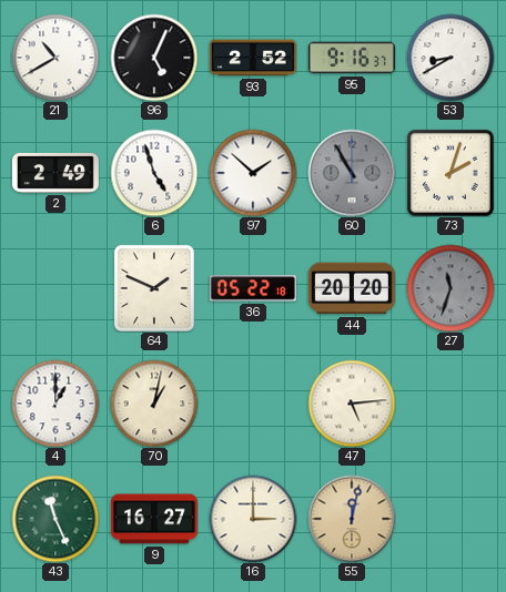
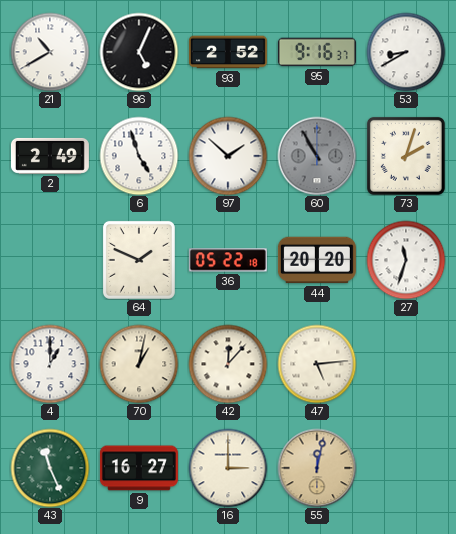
27 dial: grey -> white (406, 260)
42: none -> 12:07 (228, 364)
